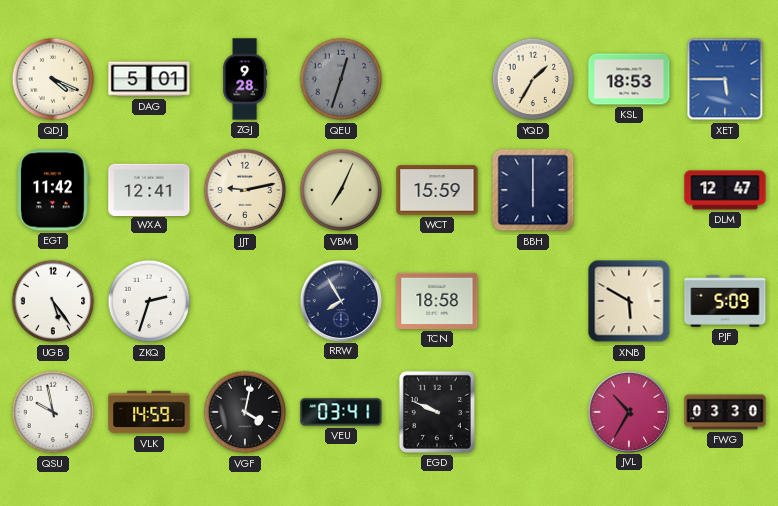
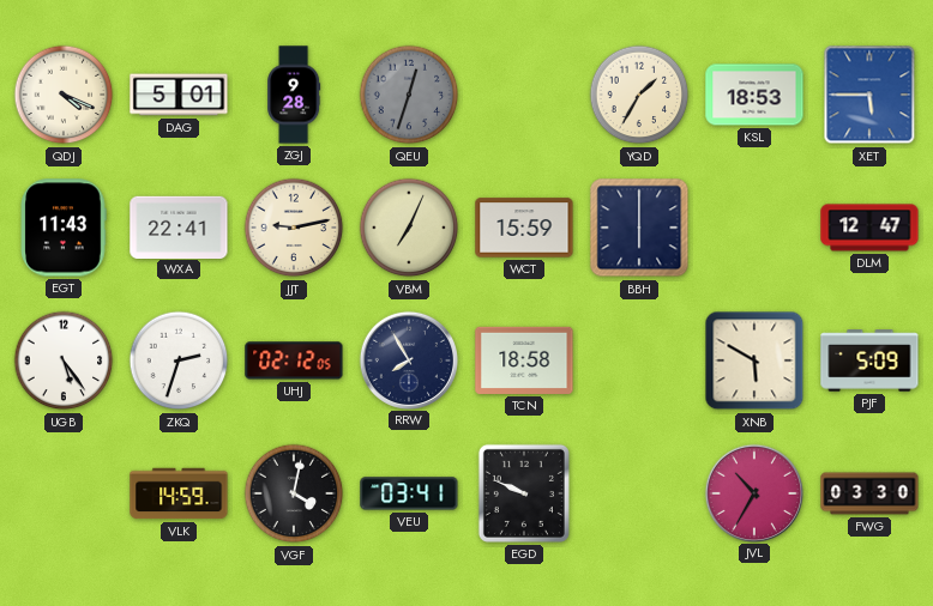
EGT: 11:42 -> 11:43 (64, 228)
WXA: 12:41 -> 22:41 (179, 226)
UHJ: none -> 02:12 (294, 360)
QSU: 9:58 -> none (53, 412)
